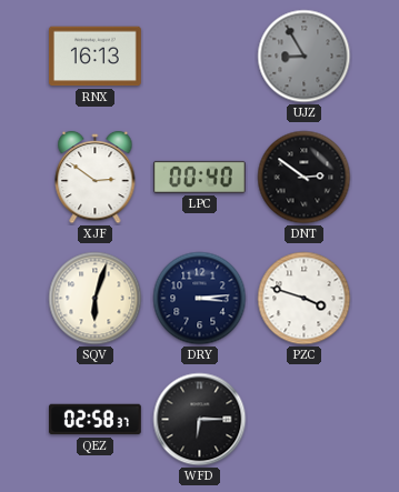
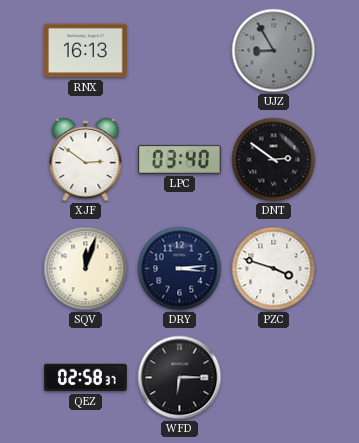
LPC: 00:40 -> 03:40 (179, 159)
SQV: 6:03 -> 12:03 (86, 269)
